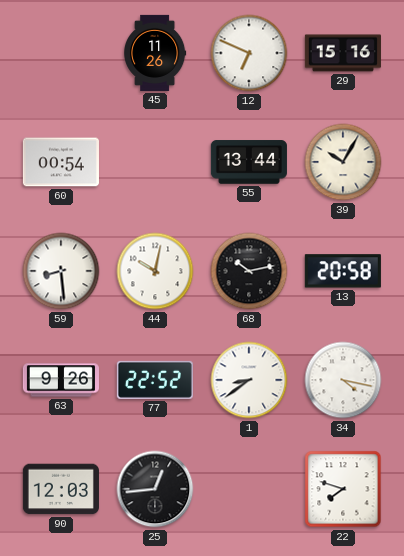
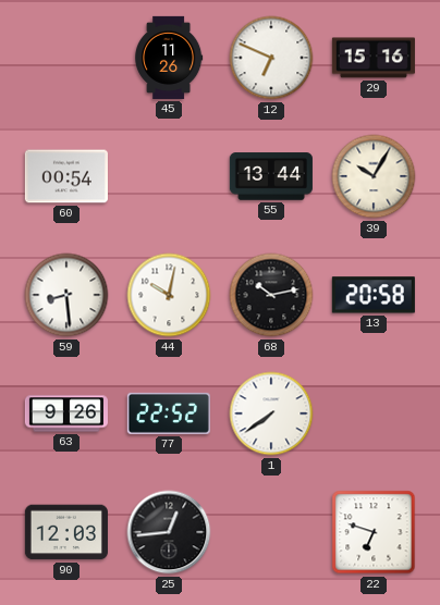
1: 8:39 -> 7:39 (271, 413)
34: 4:17 -> none (343, 380)
22: 7:48 -> 6:48 (374, 532)
